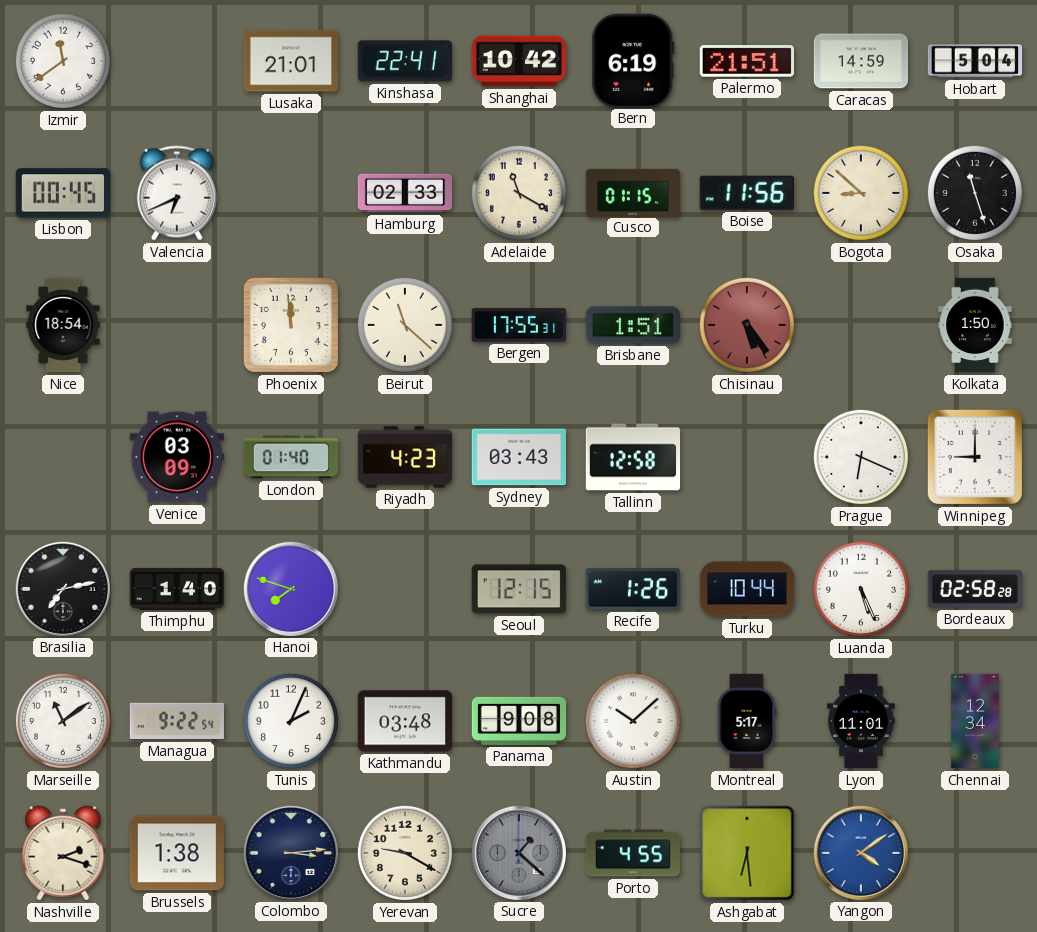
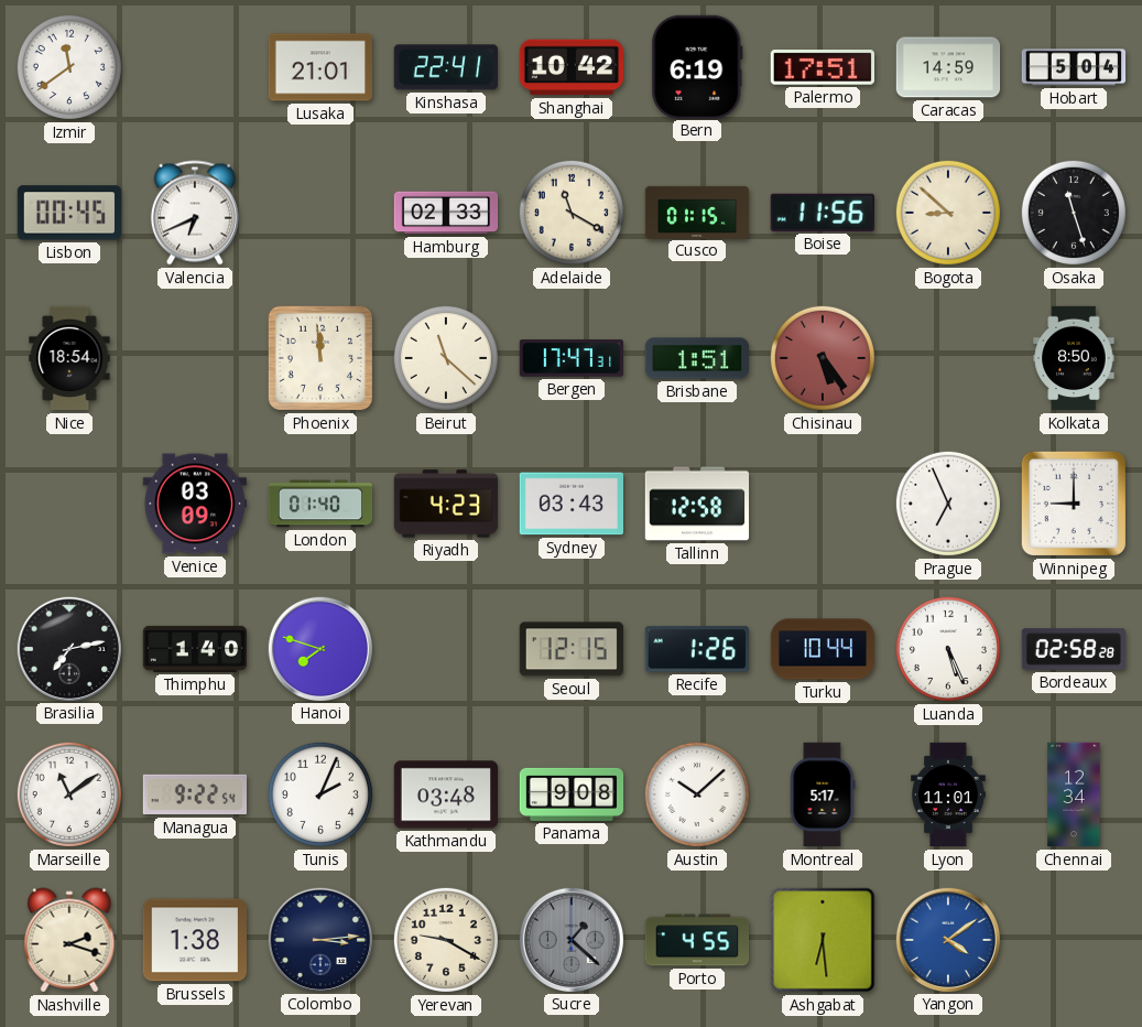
Palermo: 21:51 -> 17:51 (822, 67)
Bergen: 17:55 -> 17:47 (570, 358)
Kolkata: 1:50 -> 8:50 (1074, 358)
Prague: 6:19 -> 6:56 (948, 504)
